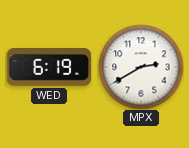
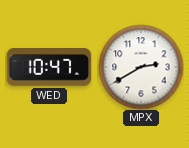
WED: 6:19 -> 10:47 (48, 68)
